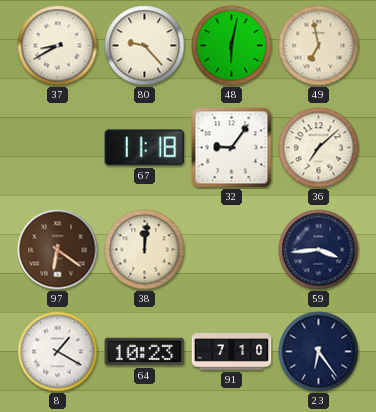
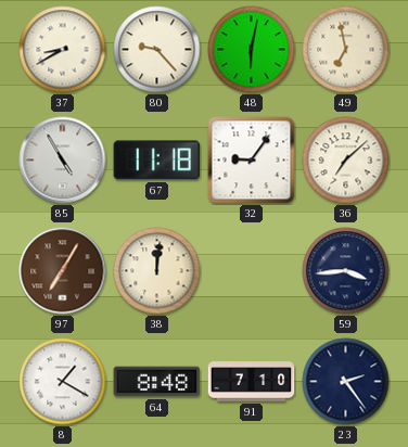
85: none -> 4:55 (63, 161)
97: 6:21 -> 7:05 (63, 271)
64: 10:23 -> 8:48 (157, 382)
23: 6:24 -> 2:24 (346, 382)
